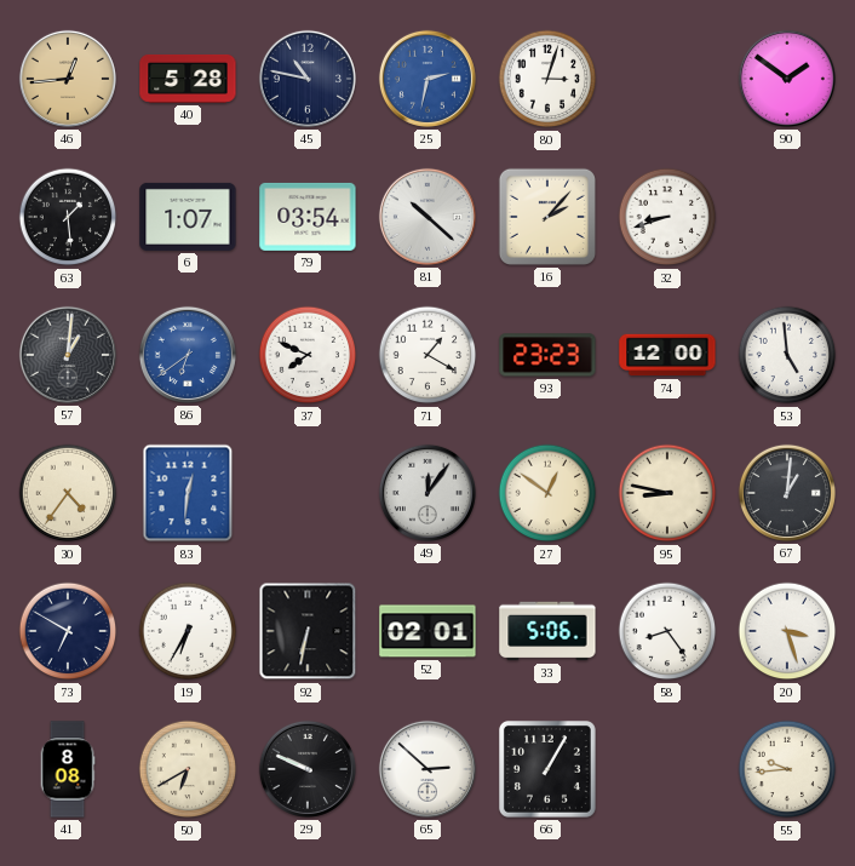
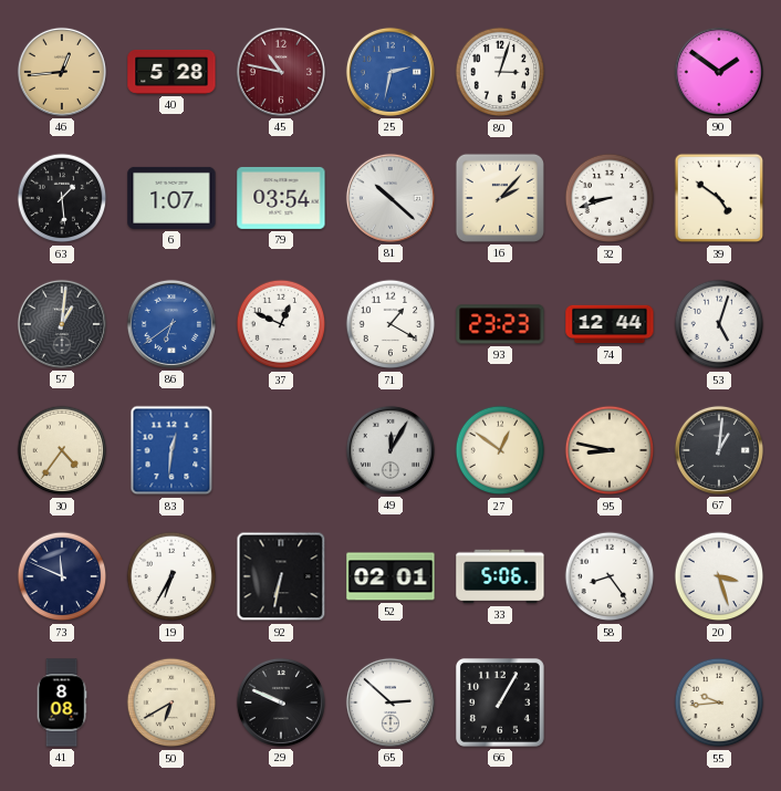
45 dial: navy -> burgundy (281, 72)
39: none -> 4:51 (719, 198)
37: 7:49 -> 12:49 (281, 324)
74: 12:00 -> 12:44 (610, 324)
53: 4:59 -> 5:03 (719, 324)
49: 12:06 -> 12:05 (390, 450)
73: 6:50 -> 11:49 (62, 576)
